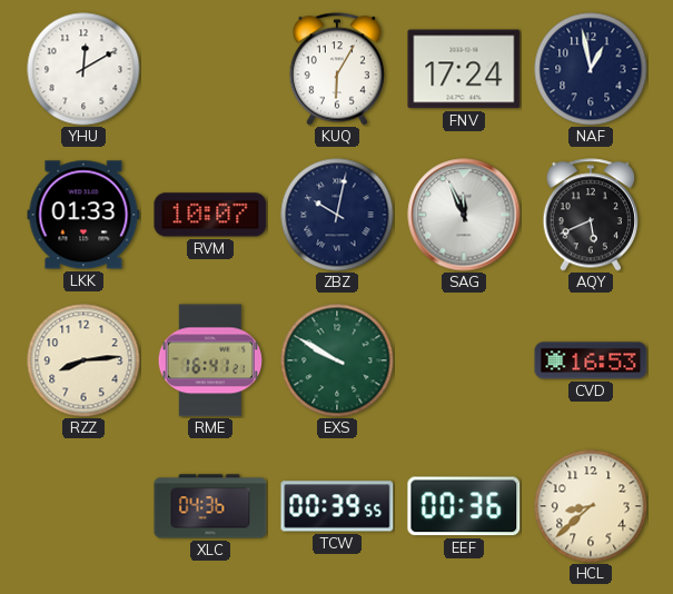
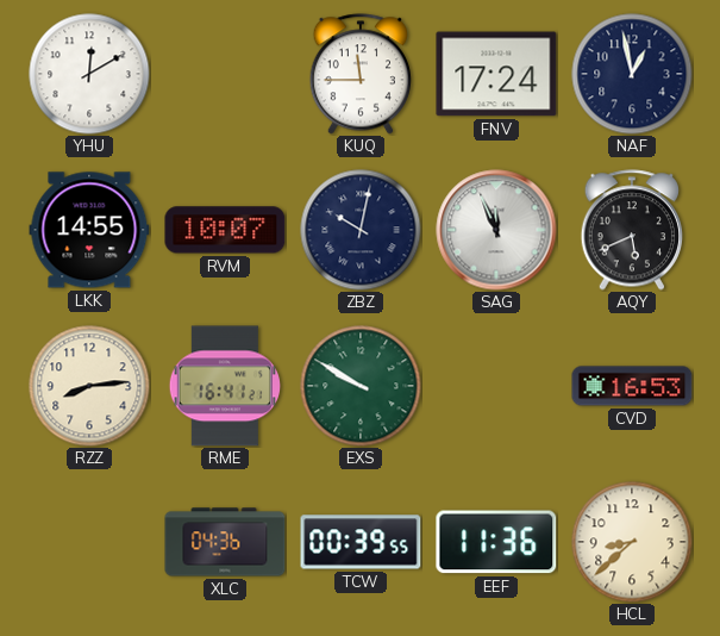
KUQ: 6:05 -> 11:45 (359, 74)
LKK: 01:33 -> 14:55 (89, 230)
EEF: 00:36 -> 11:36 (496, 542)
